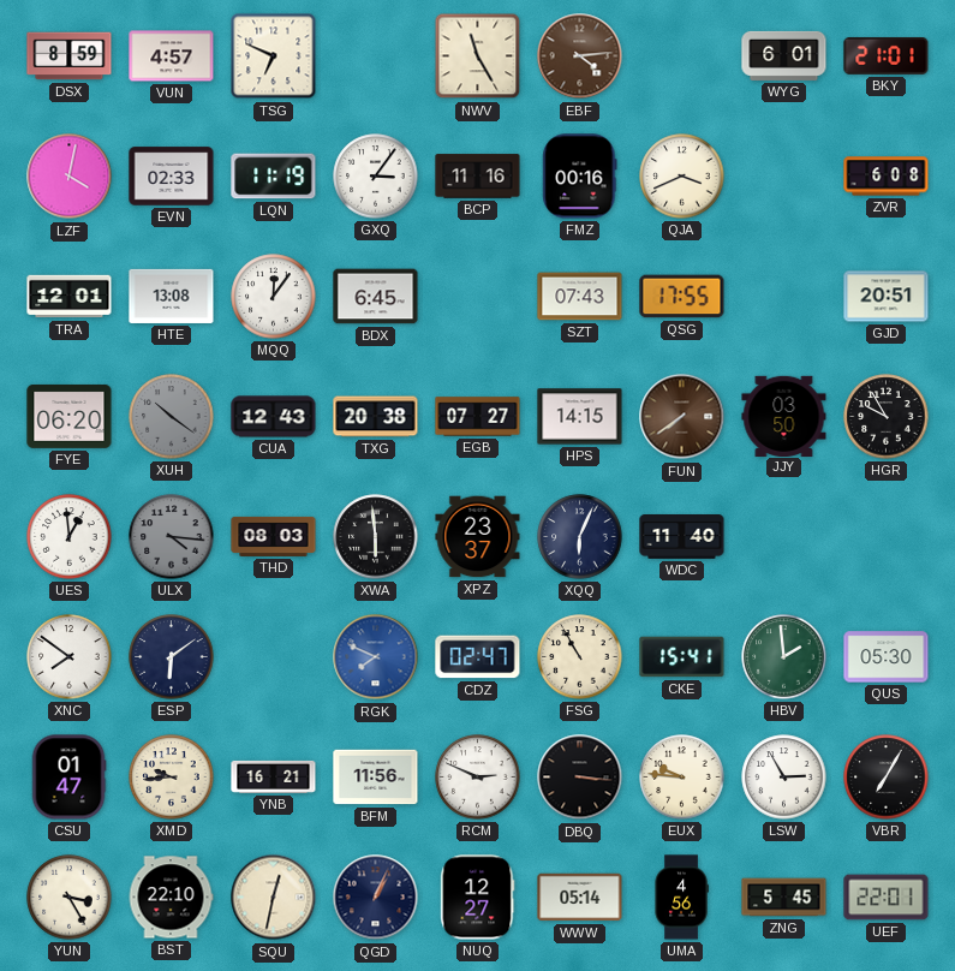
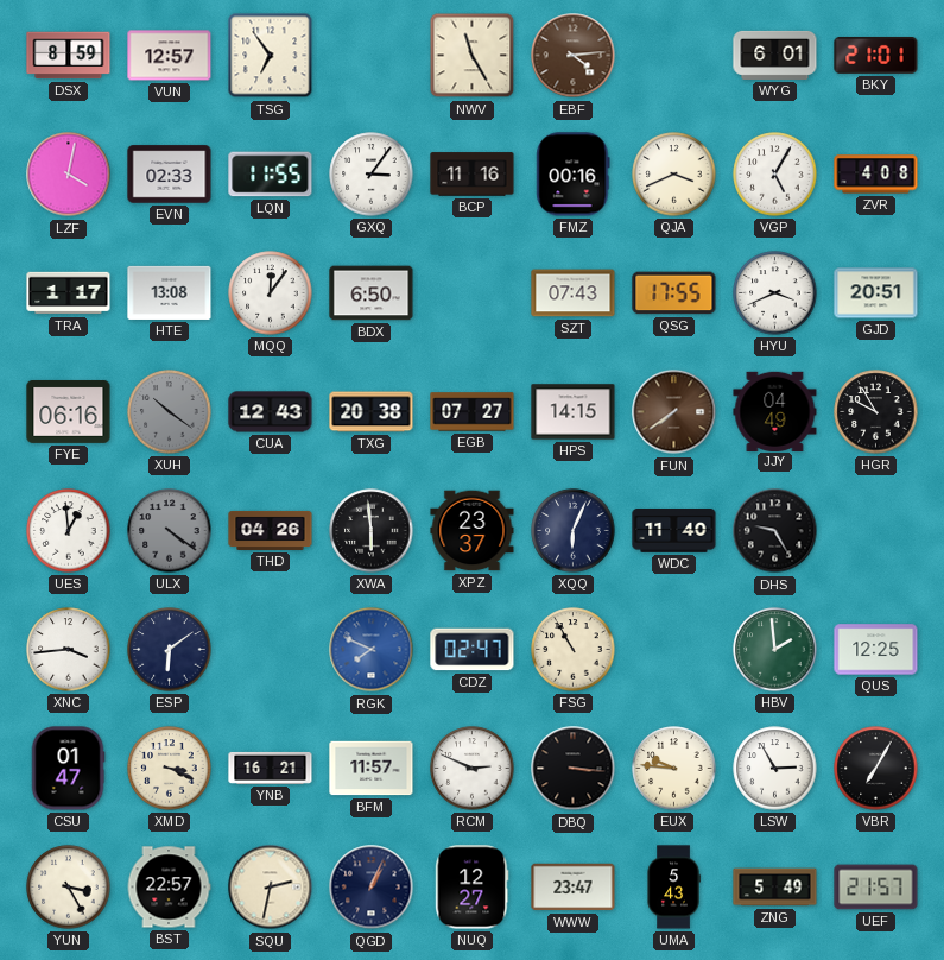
VUN: 4:57 -> 12:57 (170, 56)
TSG: 6:49 -> 6:54 (271, 56)
LQN: 11:19 -> 11:55 (271, 175)
VGP: none -> 5:05 (775, 175)
ZVR: 6:08 -> 4:08 (876, 175)
TRA: 12:01 -> 1:17 (69, 293)
BDX: 6:45 -> 6:50 (372, 293)
HYU: none -> 3:41 (775, 293)
FYE: 06:20 -> 06:16 (69, 411)
JJY: 03:50 -> 04:49 (775, 411)
ULX: 4:16 -> 4:21 (170, 531)
THD: 08:03 -> 04:26 (271, 530)
DHS: none -> 9:25 (775, 531)
XNC: 7:51 -> 3:44 (69, 650)
CKE: 15:41 -> none (682, 657)
QUS: 05:30 -> 12:25 (876, 650)
XMD: 9:44 -> 3:19 (170, 769)
BFM: 11:56 -> 11:57 (372, 769)
BST: 22:10 -> 22:57 (169, 888)
SQU: 12:32 -> 2:32 (271, 888)
WWW: 05:14 -> 23:47 (574, 888)
UMA: 4:56 -> 5:43 (673, 888)
ZNG: 5:45 -> 5:49 (775, 888)
UEF: 22:01 -> 21:57 (876, 888)
